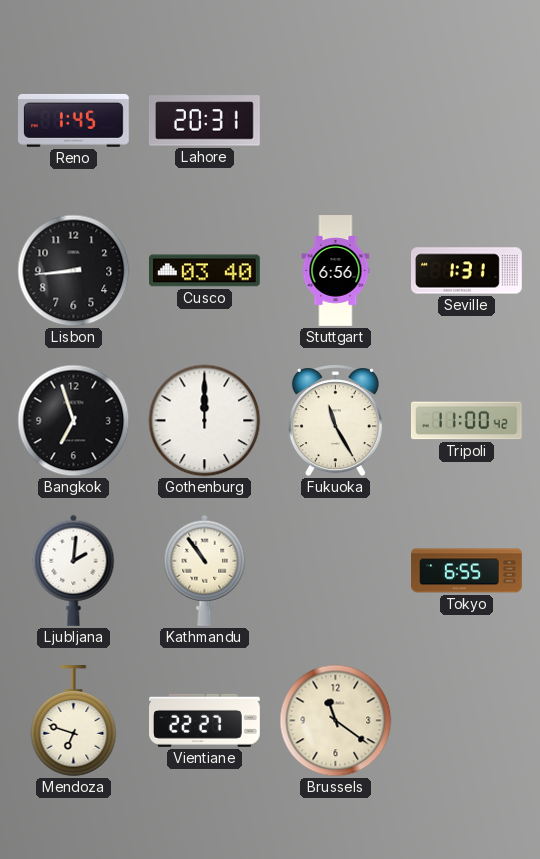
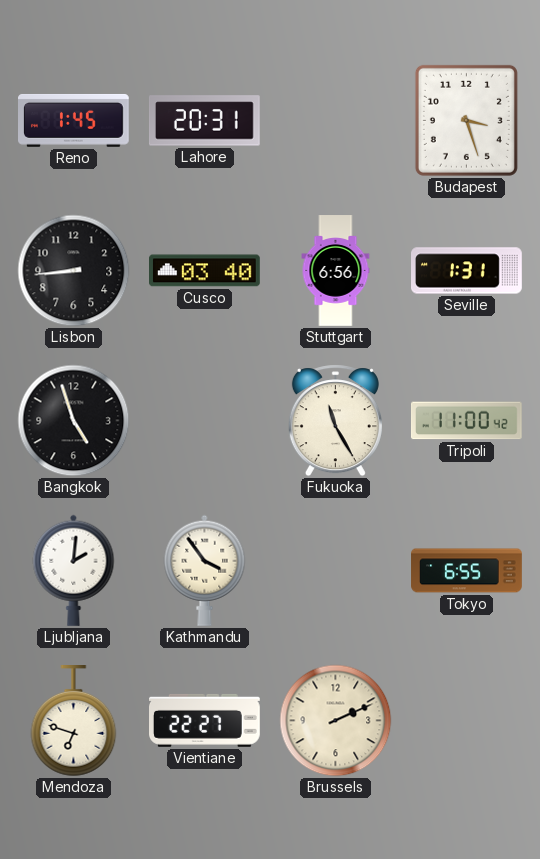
Budapest: none -> 3:27 (466, 120)
Bangkok: 6:57 -> 4:57 (74, 421)
Gothenburg: 12:00 -> none (205, 421)
Kathmandu: 10:54 -> 3:54 (205, 570)
Brussels: 11:21 -> 2:11 (336, 721)
